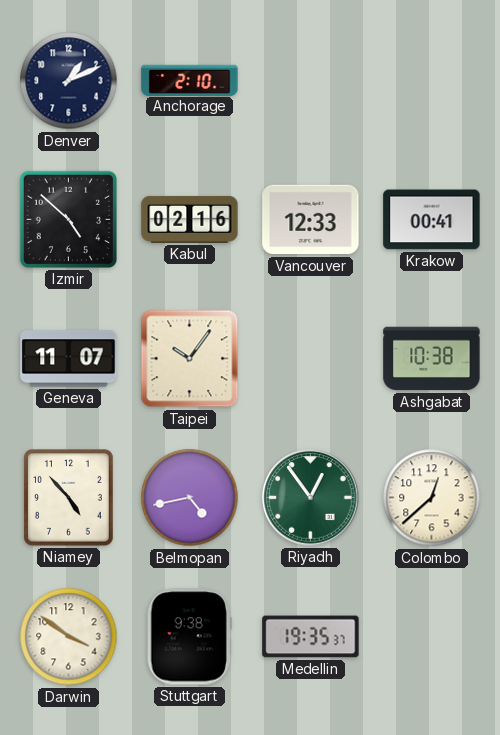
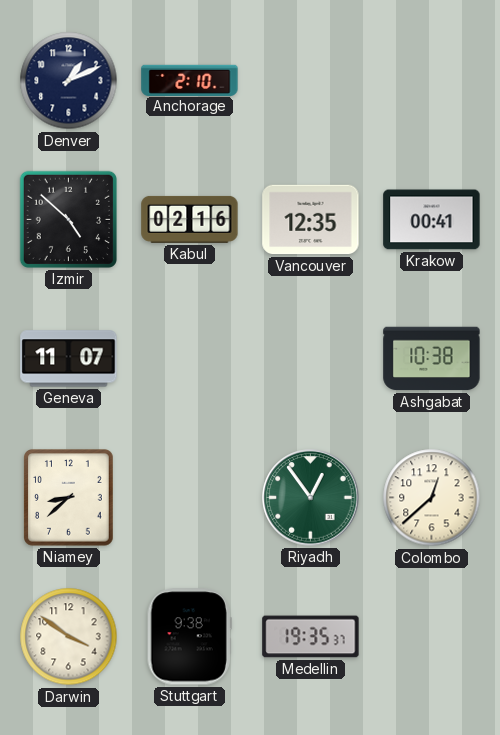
Vancouver: 12:33 -> 12:35 (311, 220)
Taipei: 10:06 -> none (190, 359)
Niamey: 4:53 -> 8:38 (69, 498)
Belmopan: 4:43 -> none (190, 498)
